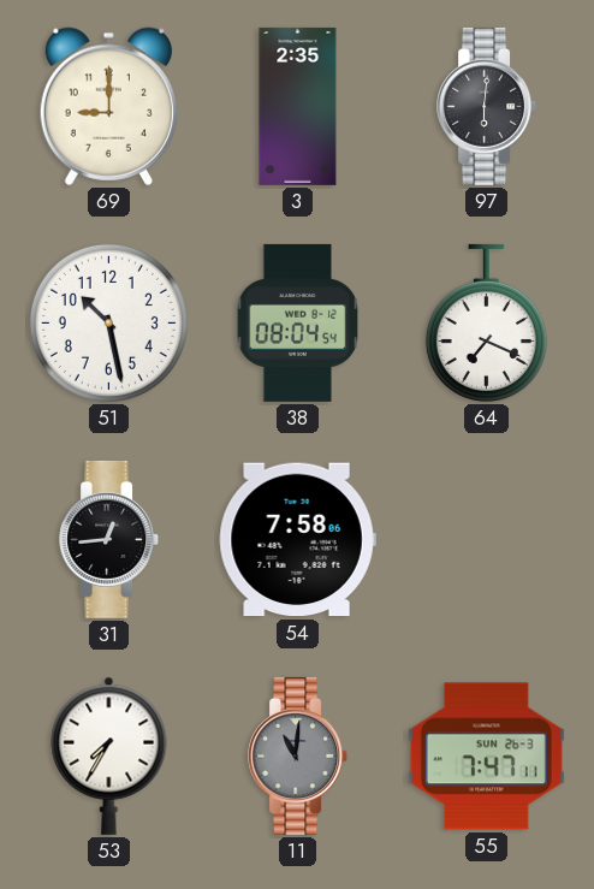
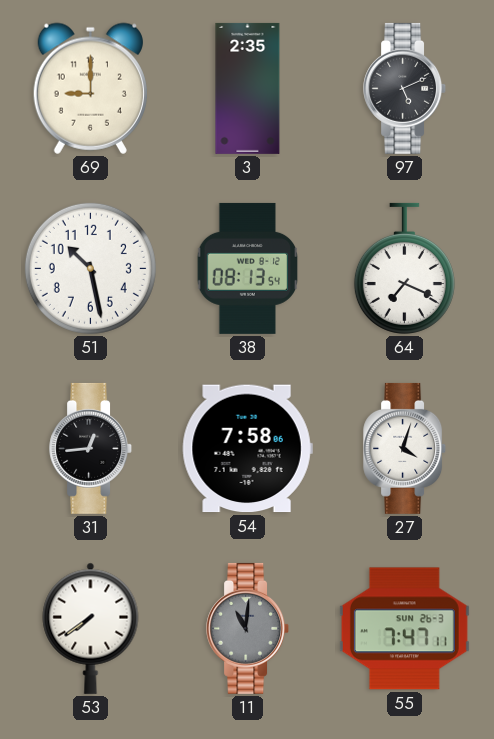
97: 6:01 -> 5:11 (405, 88)
38: 08:04 -> 08:13 (248, 268)
27: none -> 4:03 (405, 448)
53: 7:35 -> 7:39 (91, 628)
